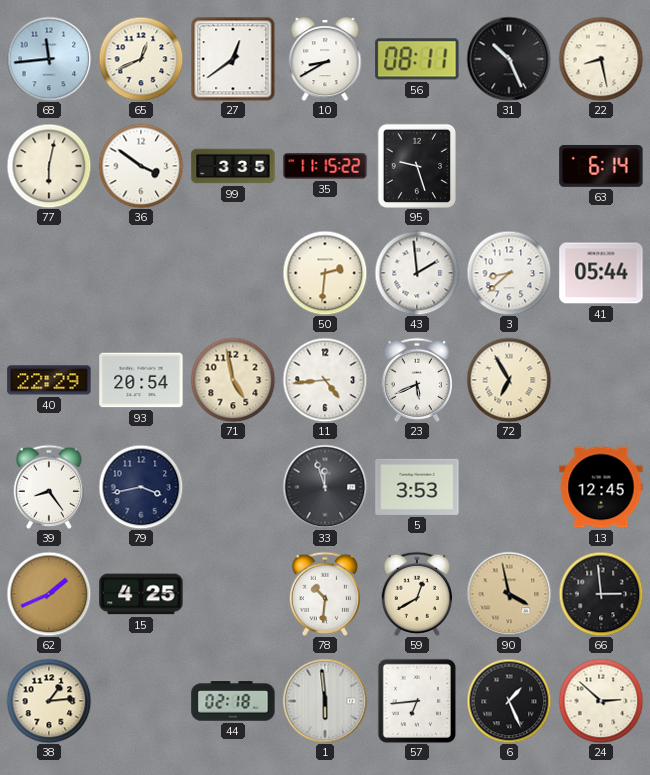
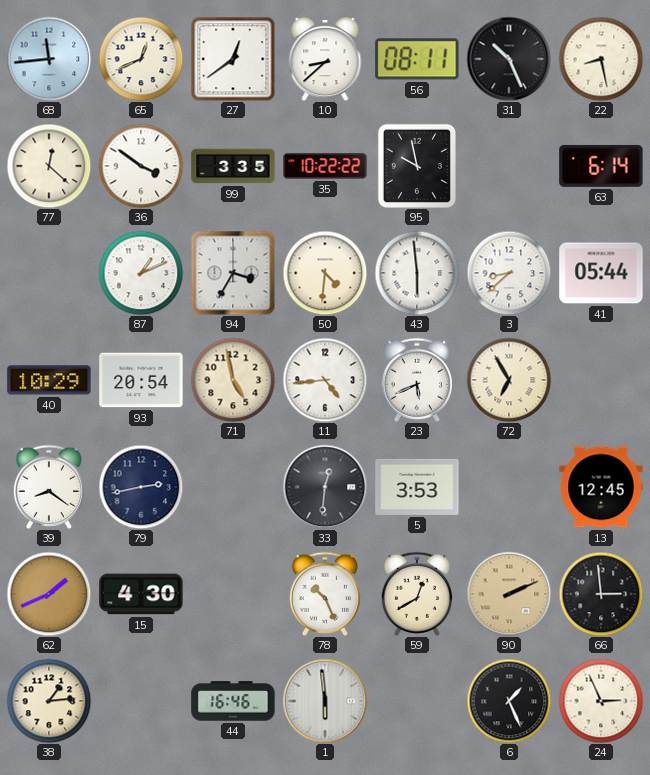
10: 8:40 -> 8:38 (325, 60)
77: 6:02 -> 12:22 (49, 166)
35: 11:15 -> 10:22 (325, 166)
95: 9:27 -> 9:58 (417, 165)
87: none -> 1:11 (141, 273)
94: none -> 3:35 (233, 273)
50: 2:31 -> 4:31 (325, 273)
43: 1:59 -> 5:59 (417, 273)
40: 22:29 -> 10:29 (49, 380)
39: 8:24 -> 8:21 (48, 487)
79: 3:43 -> 2:43 (141, 487)
33: 11:57 -> 12:31 (325, 487)
15: 4:25 -> 4:30 (141, 594)
78: 10:31 -> 10:26 (324, 594)
90: 3:58 -> 2:11 (509, 594)
44: 02:18 -> 16:46 (233, 701)
57: 6:44 -> none (417, 700)
24: 2:52 -> 2:56 (601, 701)
